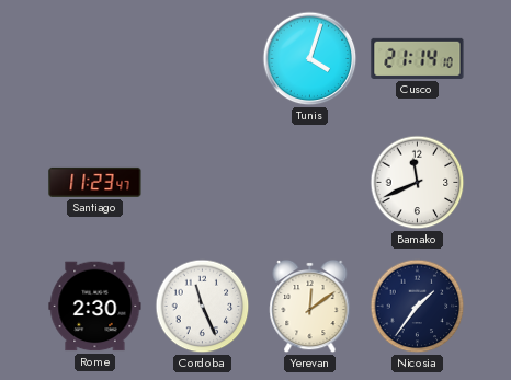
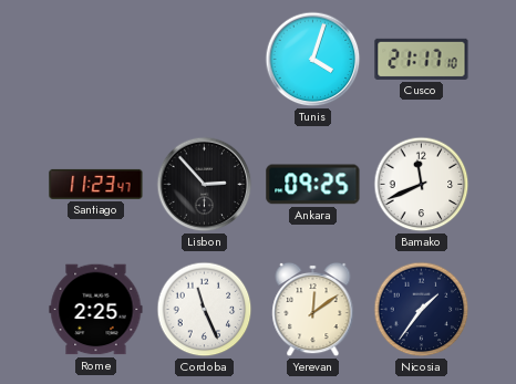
Cusco: 21:14 -> 21:17 (422, 59)
Lisbon: none -> 2:53 (205, 185)
Ankara: none -> 09:25 (313, 185)
Rome: 2:30 -> 2:25 (96, 310)
